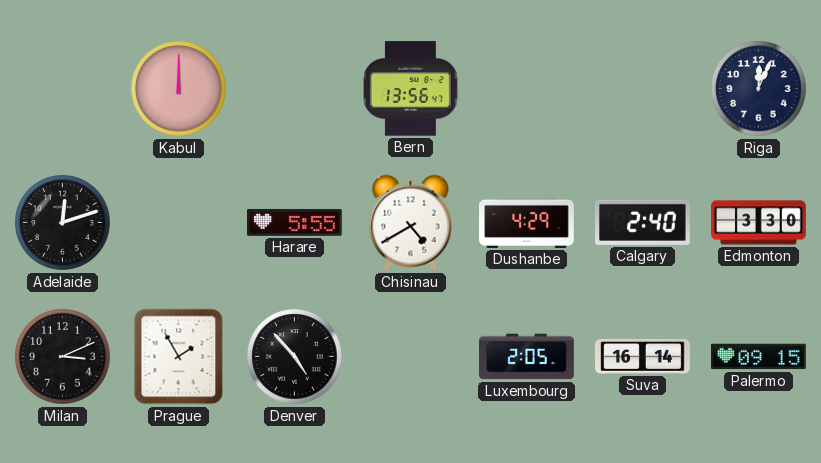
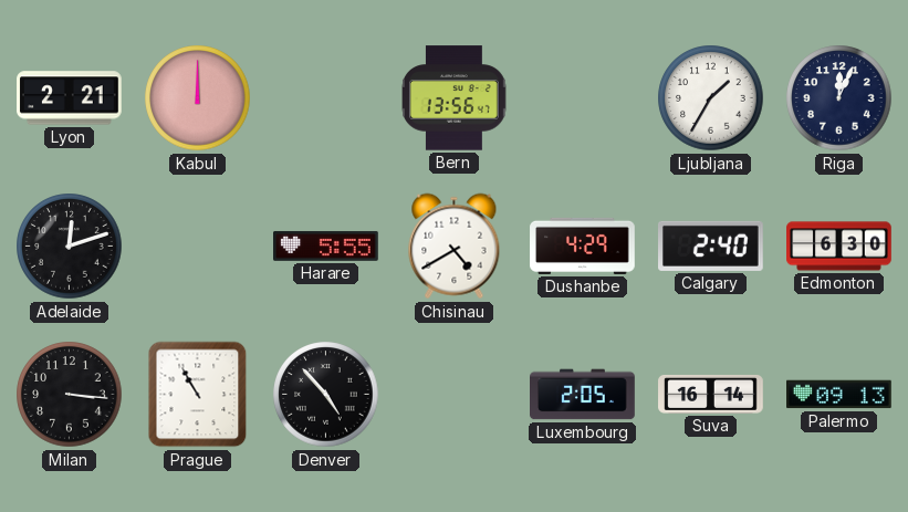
Lyon: none -> 2:21 (70, 98)
Ljubljana: none -> 1:35 (711, 98)
Edmonton: 3:30 -> 6:30 (839, 247)
Milan: 3:11 -> 3:16 (70, 395)
Prague: 1:55 -> 10:55 (198, 395)
Palermo: 09:15 -> 09:13 (839, 395)
